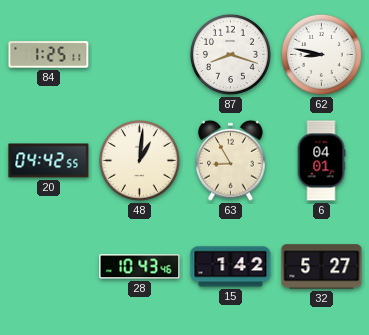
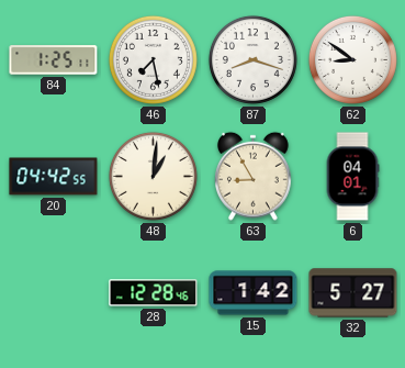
46: none -> 7:28 (153, 59)
62: 8:47 -> 8:51 (352, 59)
28: 10:43 -> 12:28 (154, 293)
